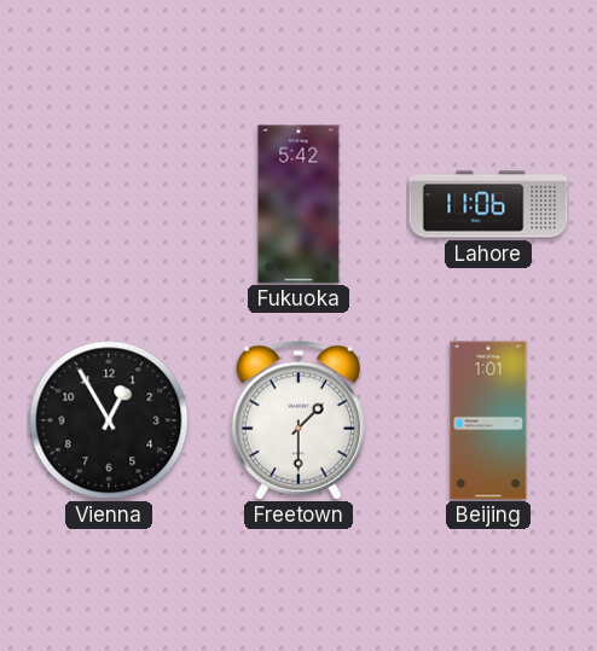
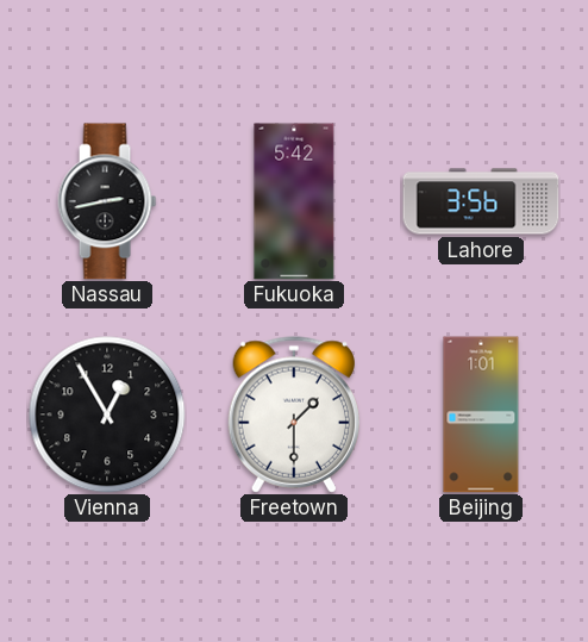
Nassau: none -> 2:43 (107, 201)
Lahore: 11:06 -> 3:56 (481, 201)
